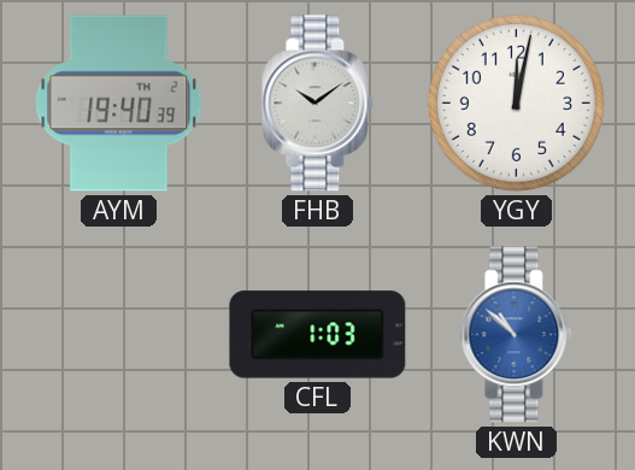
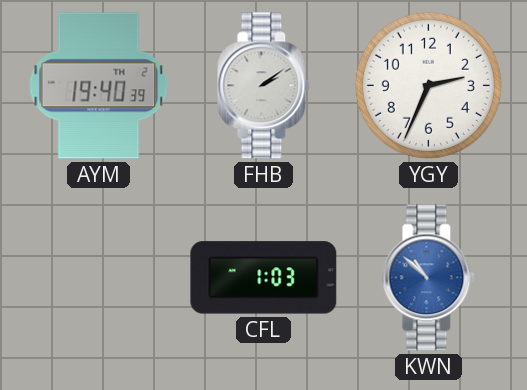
FHB: 10:09 -> 2:09 (264, 86)
YGY: 12:02 -> 2:34 (428, 85)
